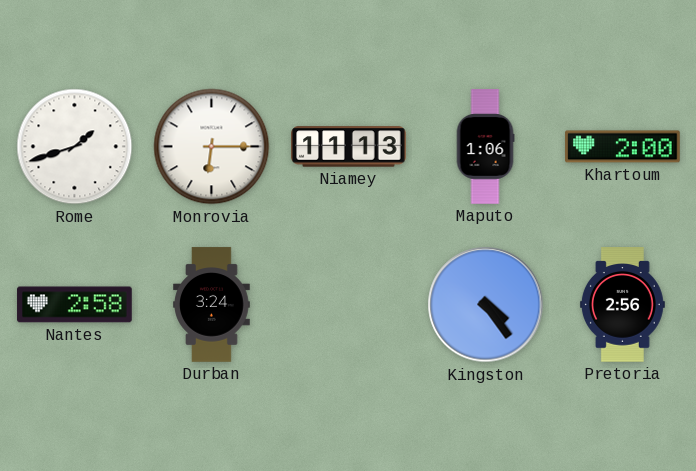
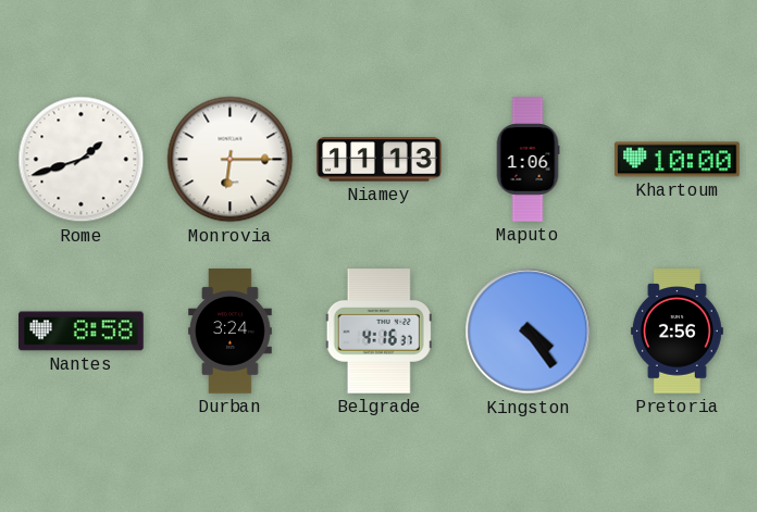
Khartoum: 2:00 -> 10:00 (678, 160)
Nantes: 2:58 -> 8:58 (82, 332)
Belgrade: none -> 4:16 (378, 332)
